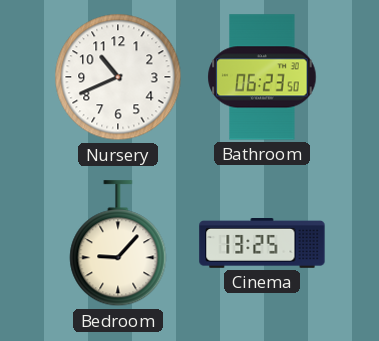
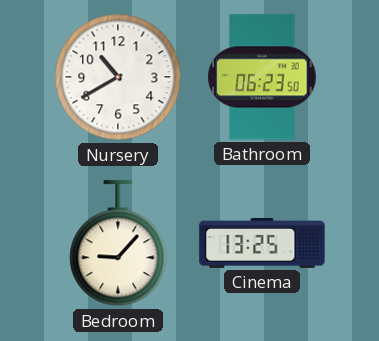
Nursery: 10:41 -> 10:40 (118, 77)
